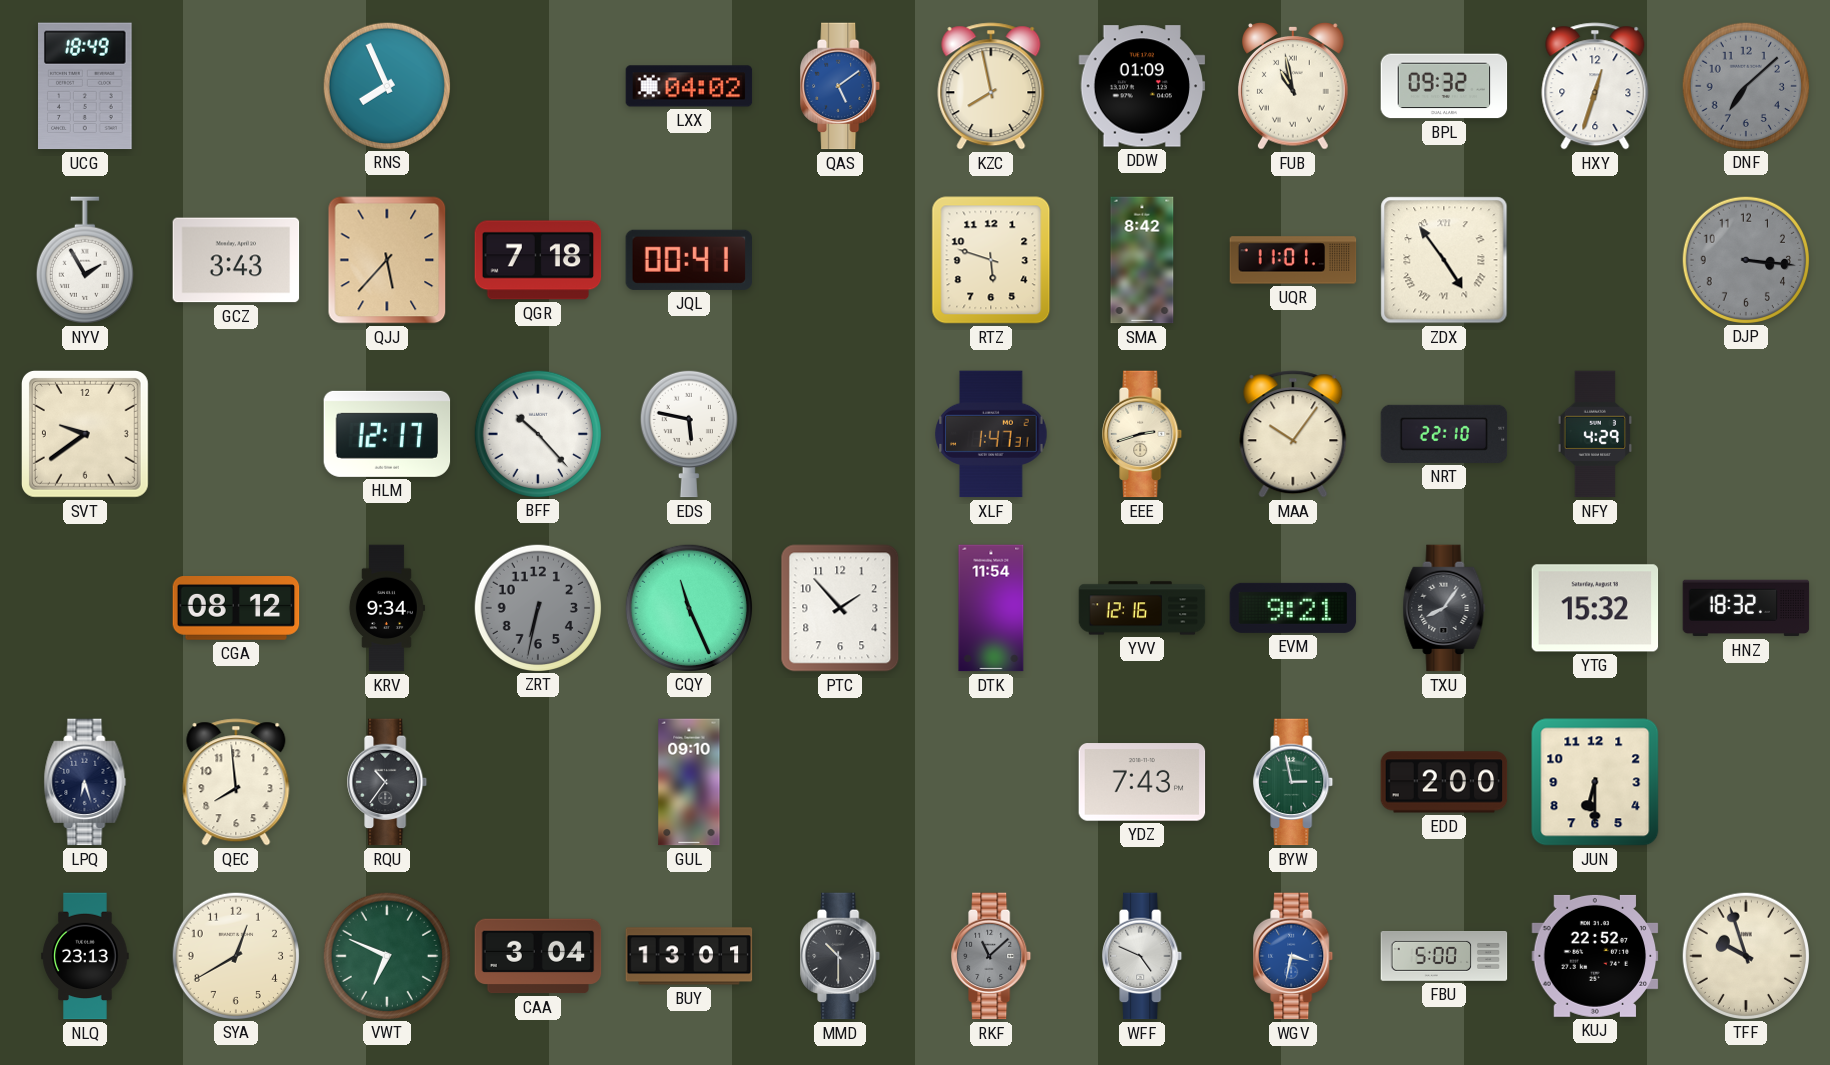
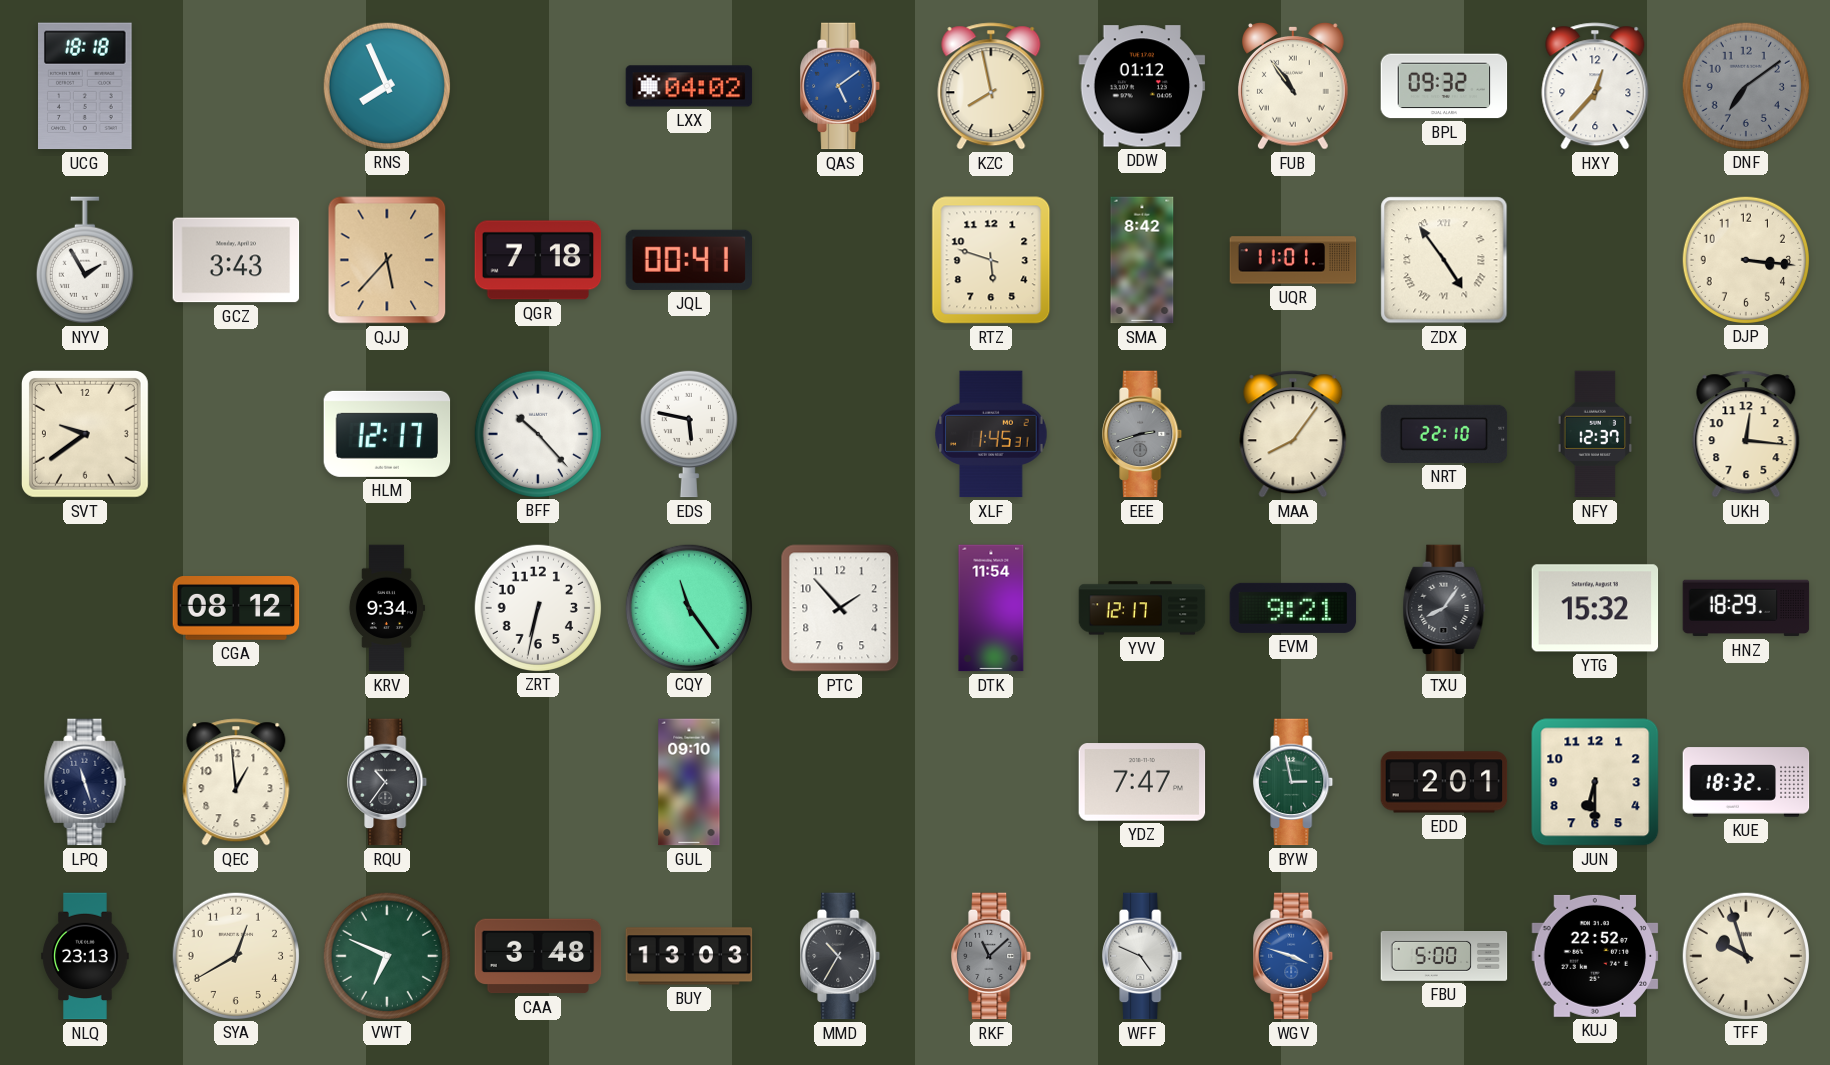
UCG: 18:49 -> 18:18 (85, 86)
DDW: 01:09 -> 01:12 (1142, 86)
FUB: 10:58 -> 10:54 (1294, 87)
HXY: 12:33 -> 12:37 (1595, 86)
DNF: 7:08 -> 7:09 (1745, 85)
DJP dial: grey -> cream (1745, 259)
XLF: 1:47 -> 1:45 (991, 434)
EEE dial: cream -> grey (1143, 434)
MAA: 10:06 -> 8:06 (1293, 434)
NFY: 4:29 -> 12:37 (1595, 434)
UKH: none -> 12:16 (1746, 434)
ZRT dial: grey -> white (537, 607)
CQY: 11:26 -> 11:24 (688, 607)
YVV: 12:16 -> 12:17 (1142, 608)
HNZ: 18:32 -> 18:29 (1746, 608)
LPQ: 6:27 -> 11:27 (85, 782)
QEC: 7:59 -> 12:59 (236, 782)
YDZ: 7:43 -> 7:47 (1142, 782)
EDD: 2:00 -> 2:01 (1444, 782)
KUE: none -> 18:32 (1746, 782)
CAA: 3:04 -> 3:48 (538, 956)
BUY: 13:01 -> 13:03 (689, 956)
MMD: 10:30 -> 10:35 (841, 956)
WGV: 3:32 -> 3:48 (1294, 956)
